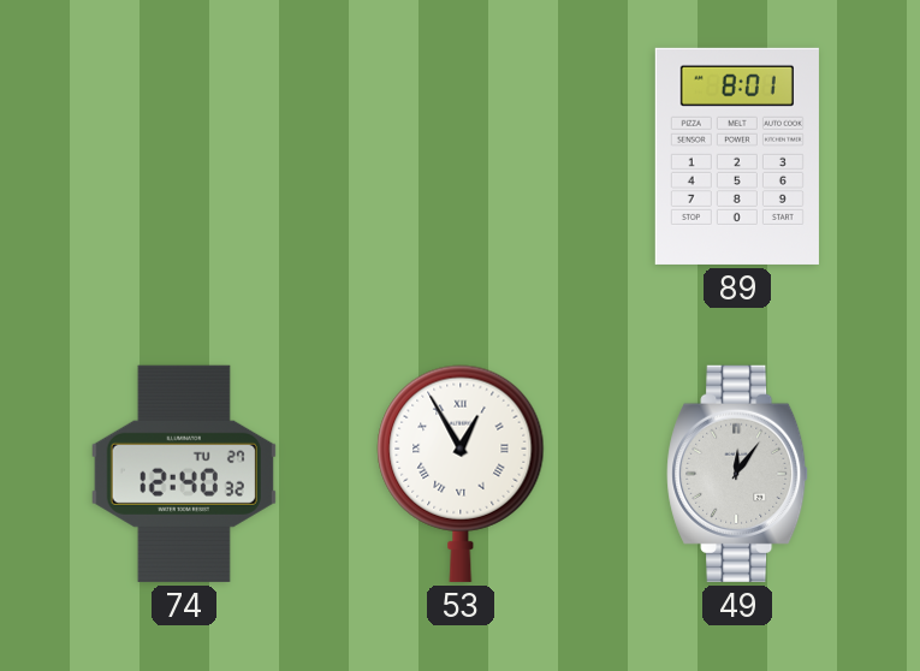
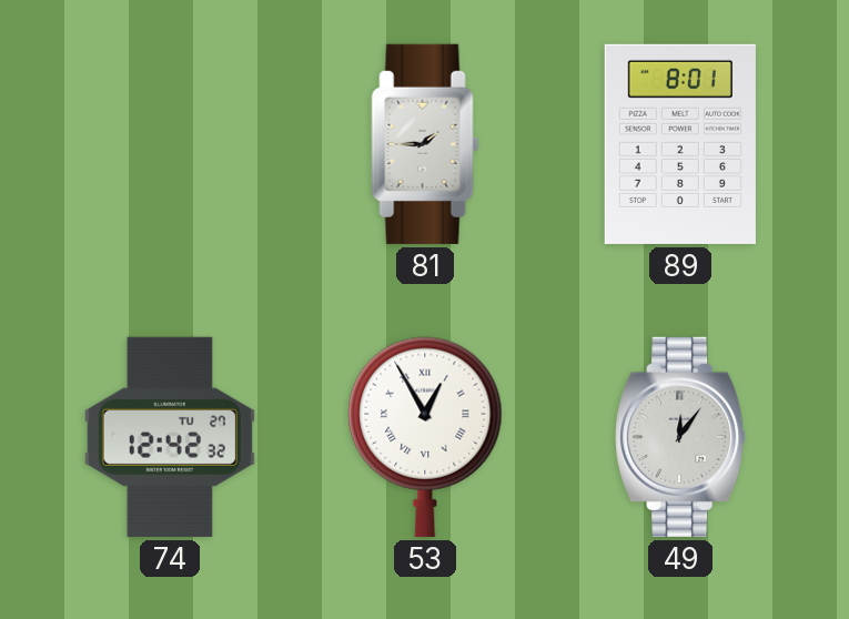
81: none -> 1:45 (425, 144)
74: 12:40 -> 12:42 (170, 437)
